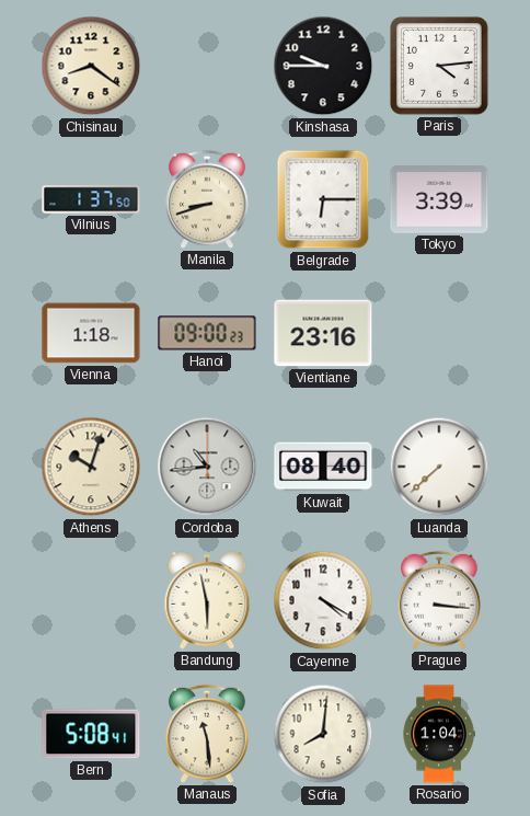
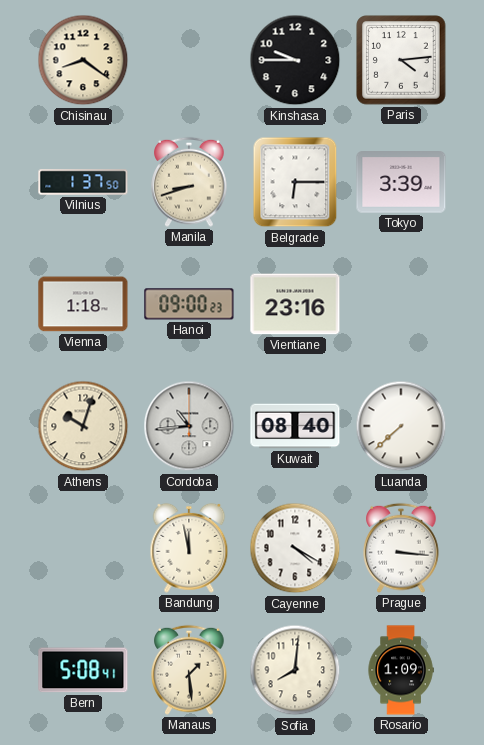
Bandung: 5:58 -> 11:58 (189, 548)
Manaus: 11:29 -> 1:29 (189, 670)
Rosario: 1:04 -> 1:09 (401, 670)
